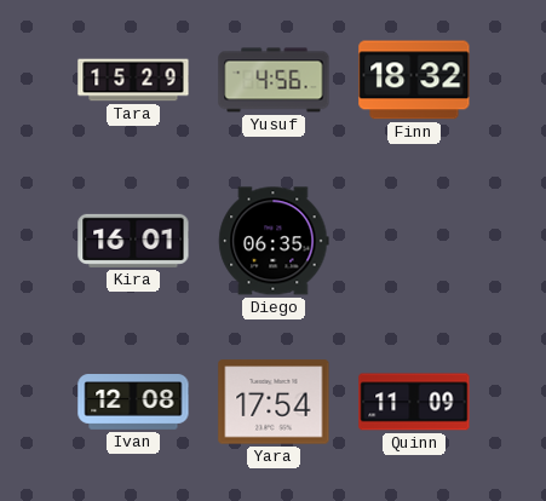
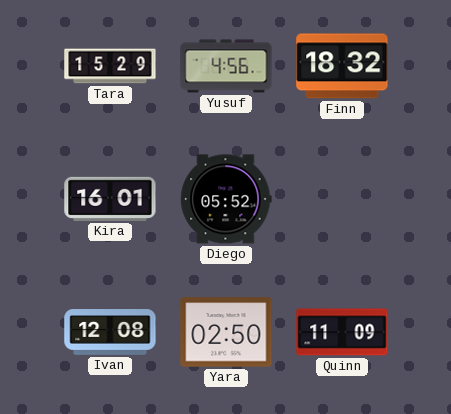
Diego: 06:35 -> 05:52 (226, 199)
Yara: 17:54 -> 02:50 (226, 332)
